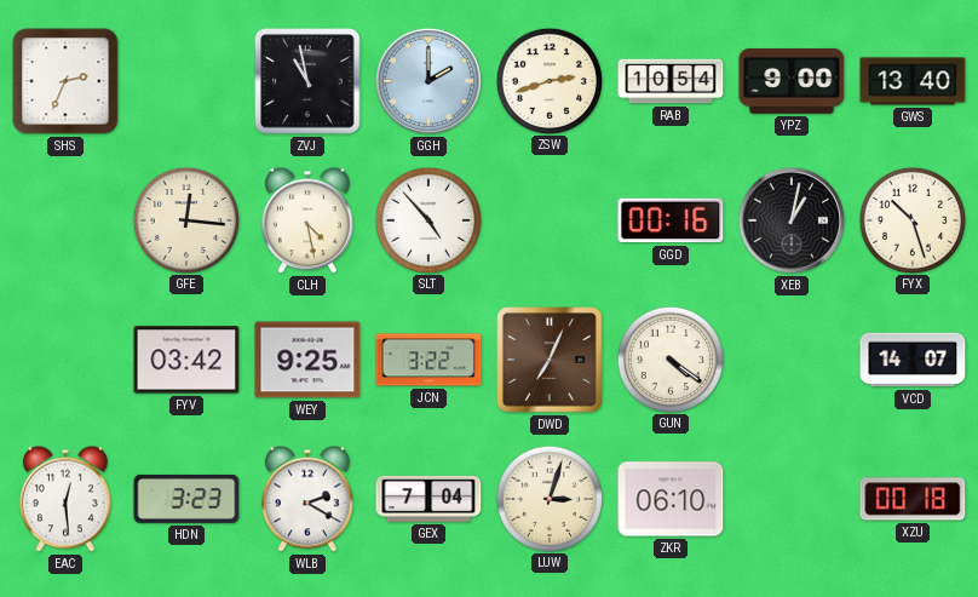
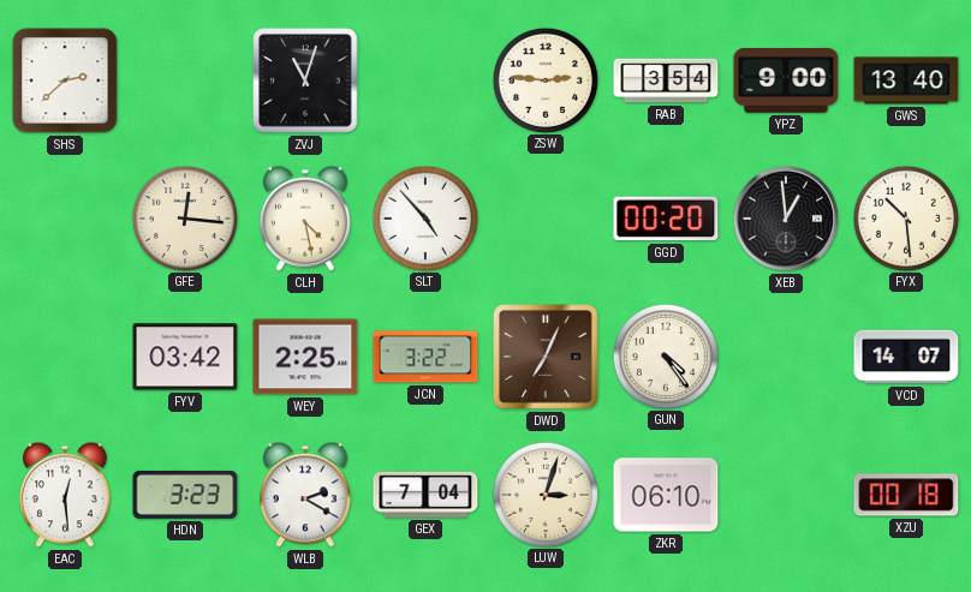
SHS: 2:34 -> 2:38 (65, 80)
ZVJ: 10:58 -> 11:03 (305, 80)
GGH: 2:00 -> none (428, 81)
ZSW: 2:42 -> 2:46 (544, 79)
RAB: 10:54 -> 3:54 (666, 80)
GGD: 00:16 -> 00:20 (666, 219)
XEB: 1:02 -> 12:59 (786, 219)
FYX: 10:27 -> 10:29 (905, 217)
WEY: 9:25 -> 2:25 (305, 357)
GUN: 4:21 -> 4:24 (665, 355)
